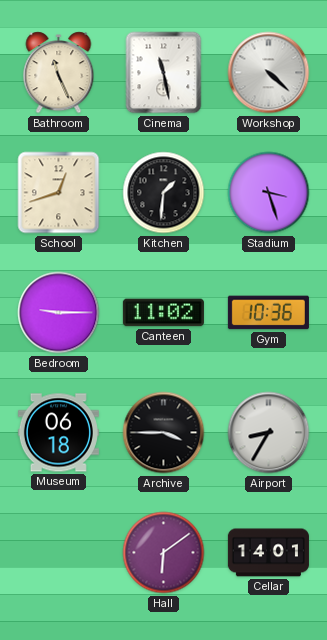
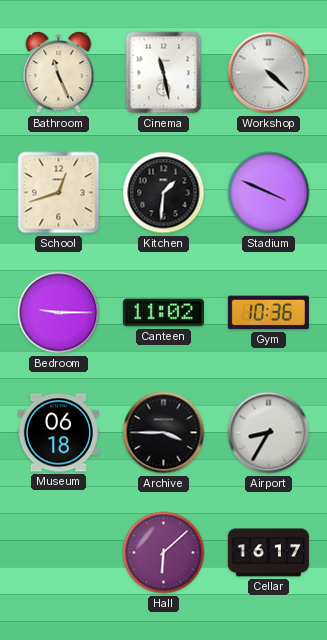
Stadium: 3:27 -> 3:49 (269, 193)
Hall: 6:09 -> 6:08 (164, 553)
Cellar: 14:01 -> 16:17 (268, 553)
